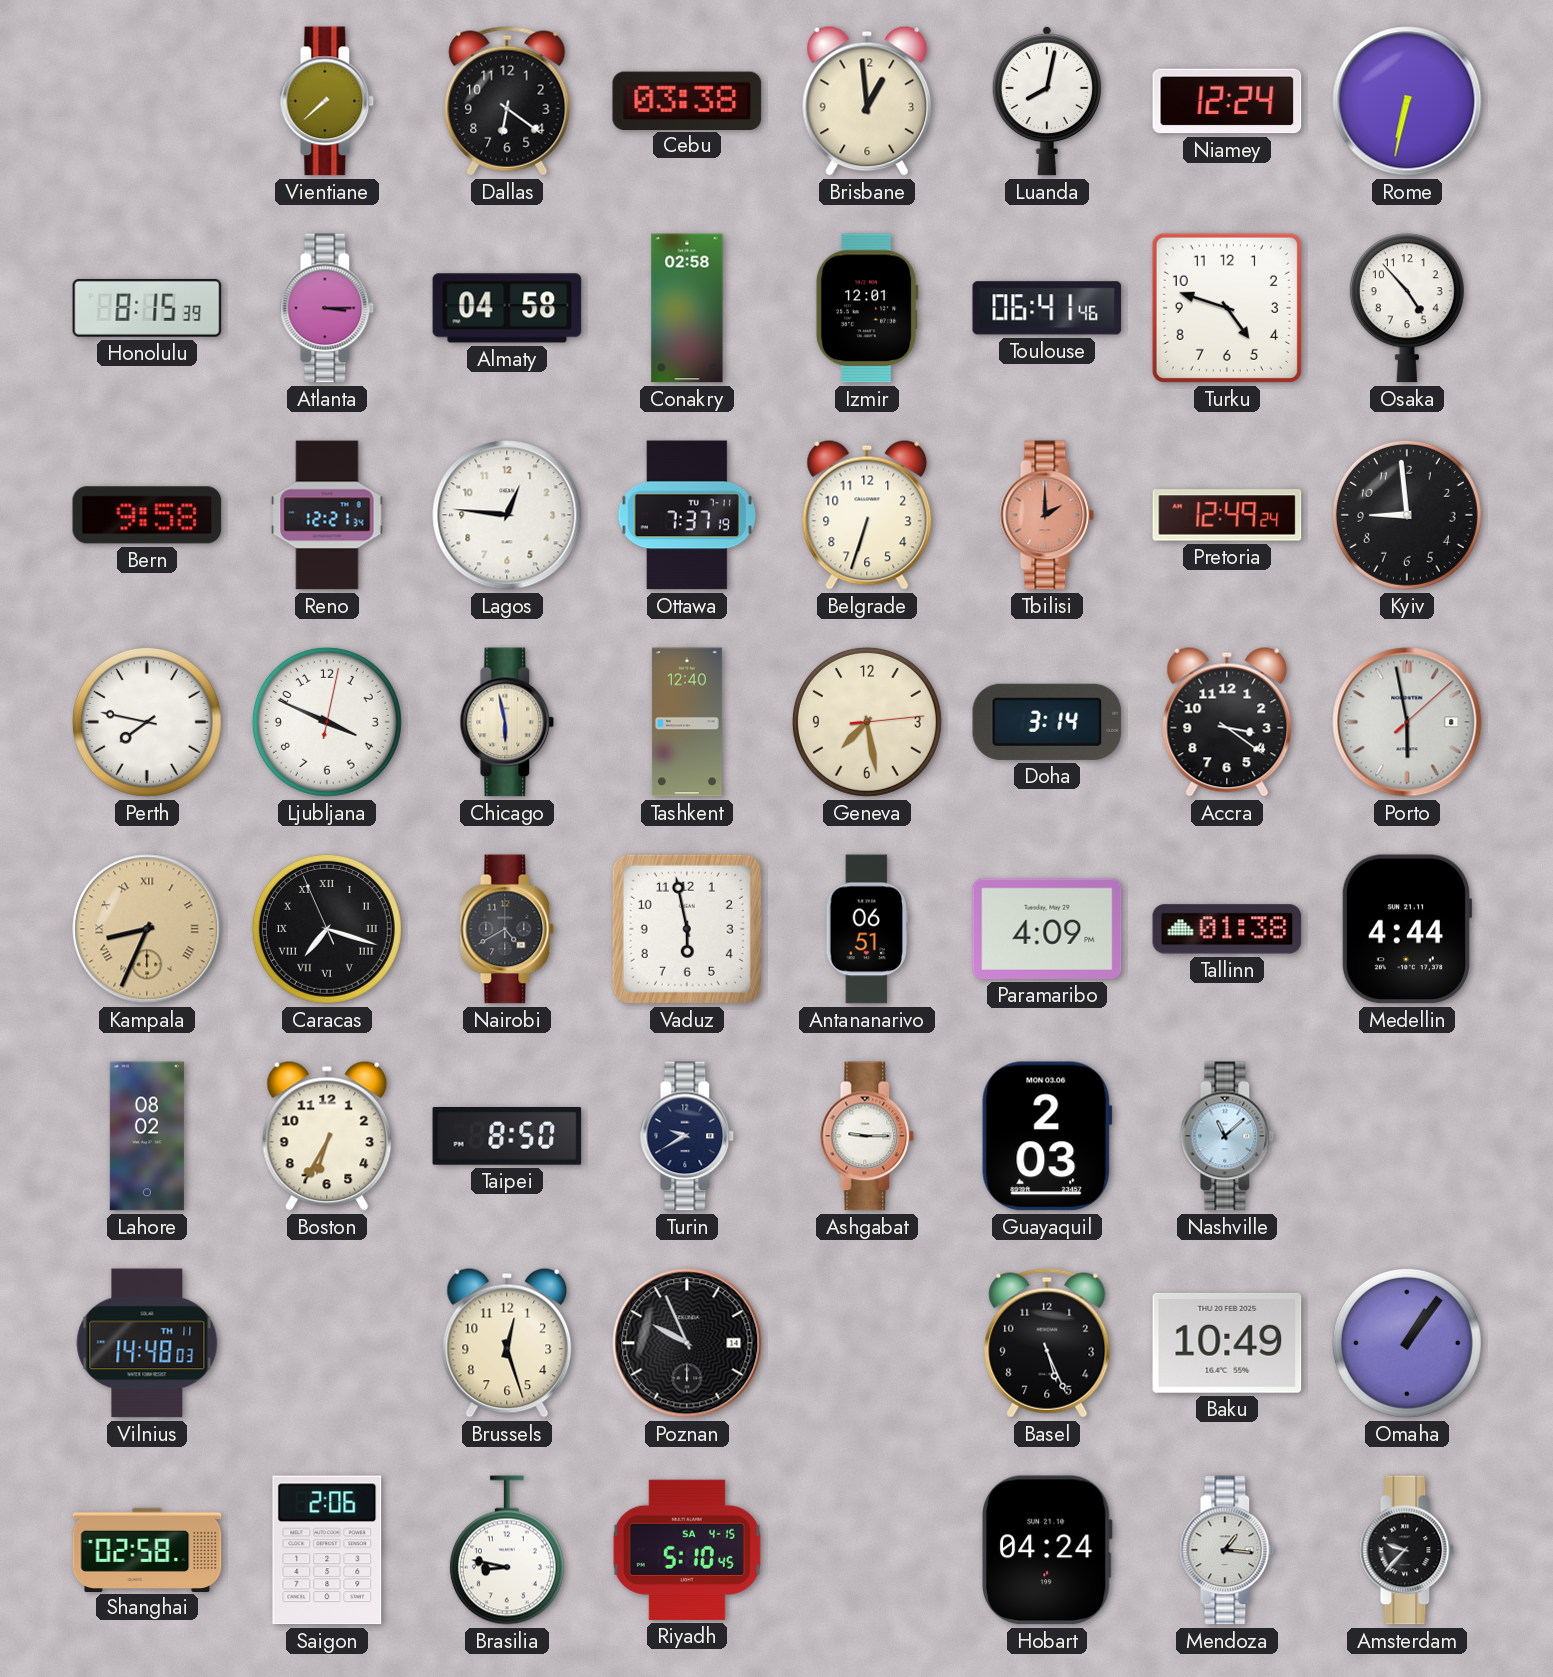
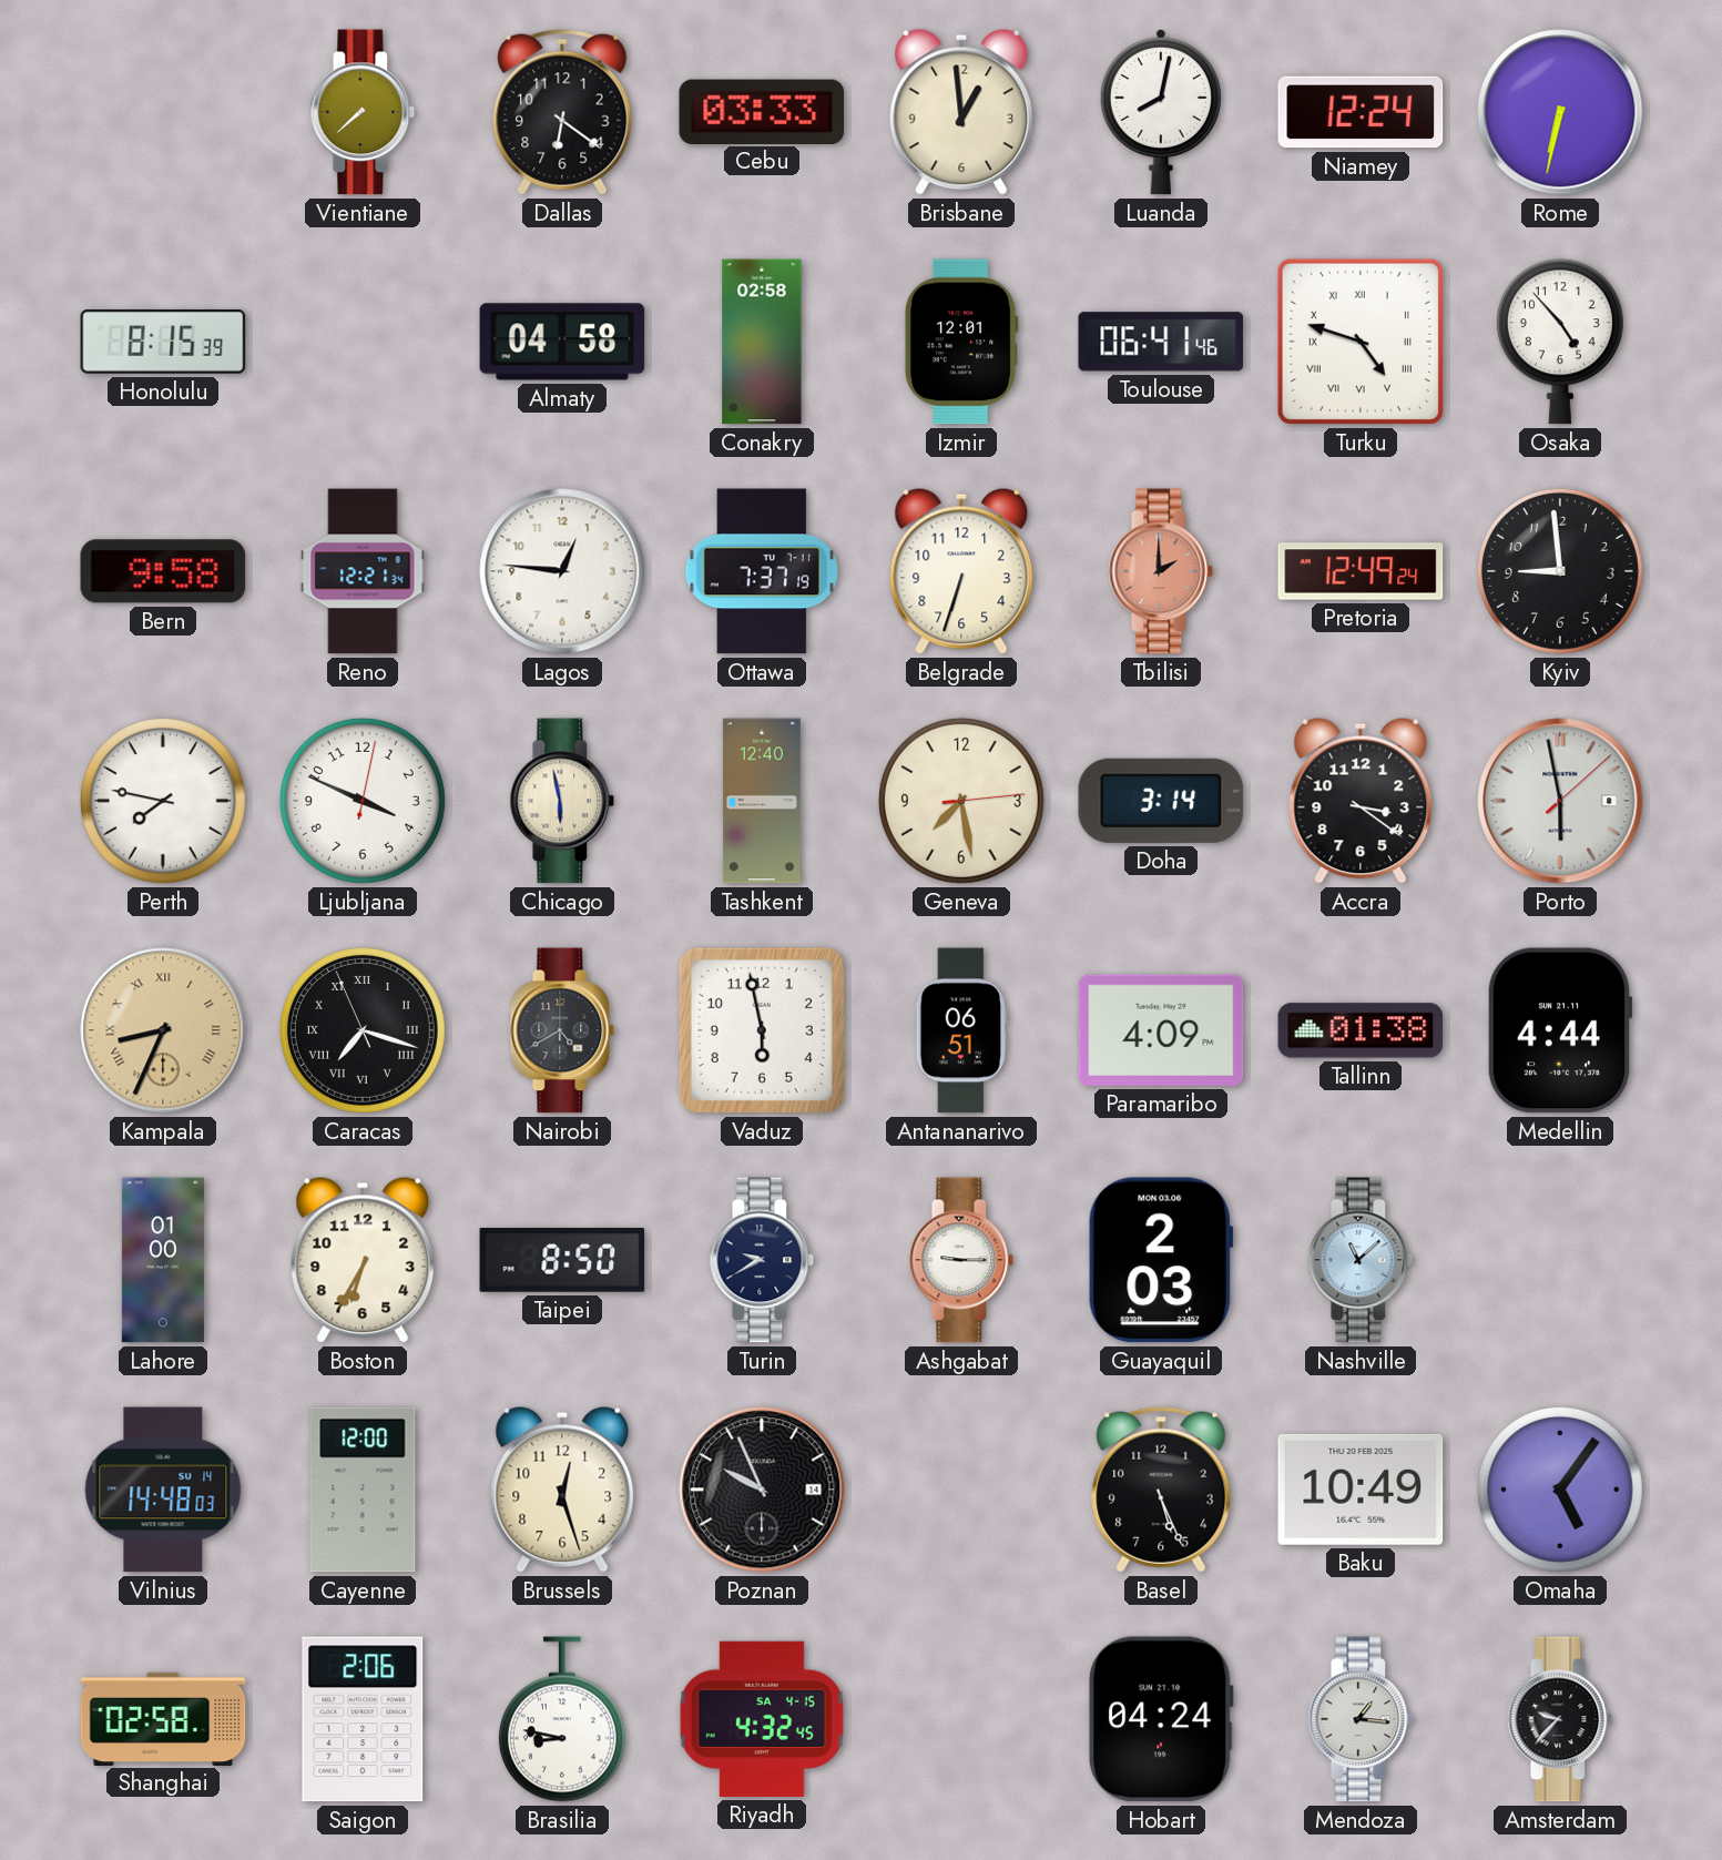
Cebu: 03:38 -> 03:33 (762, 111)
Atlanta: 3:15 -> none (327, 308)
Turku numerals: Arabic -> Roman (1361, 342)
Lahore: 08:02 -> 01:00 (163, 1260)
Vilnius date: TH 11 -> SU 14 (163, 1490)
Cayenne: none -> 12:00 (363, 1490)
Omaha: 1:06 -> 5:06 (1560, 1490)
Riyadh: 5:10 -> 4:32 (762, 1719)
